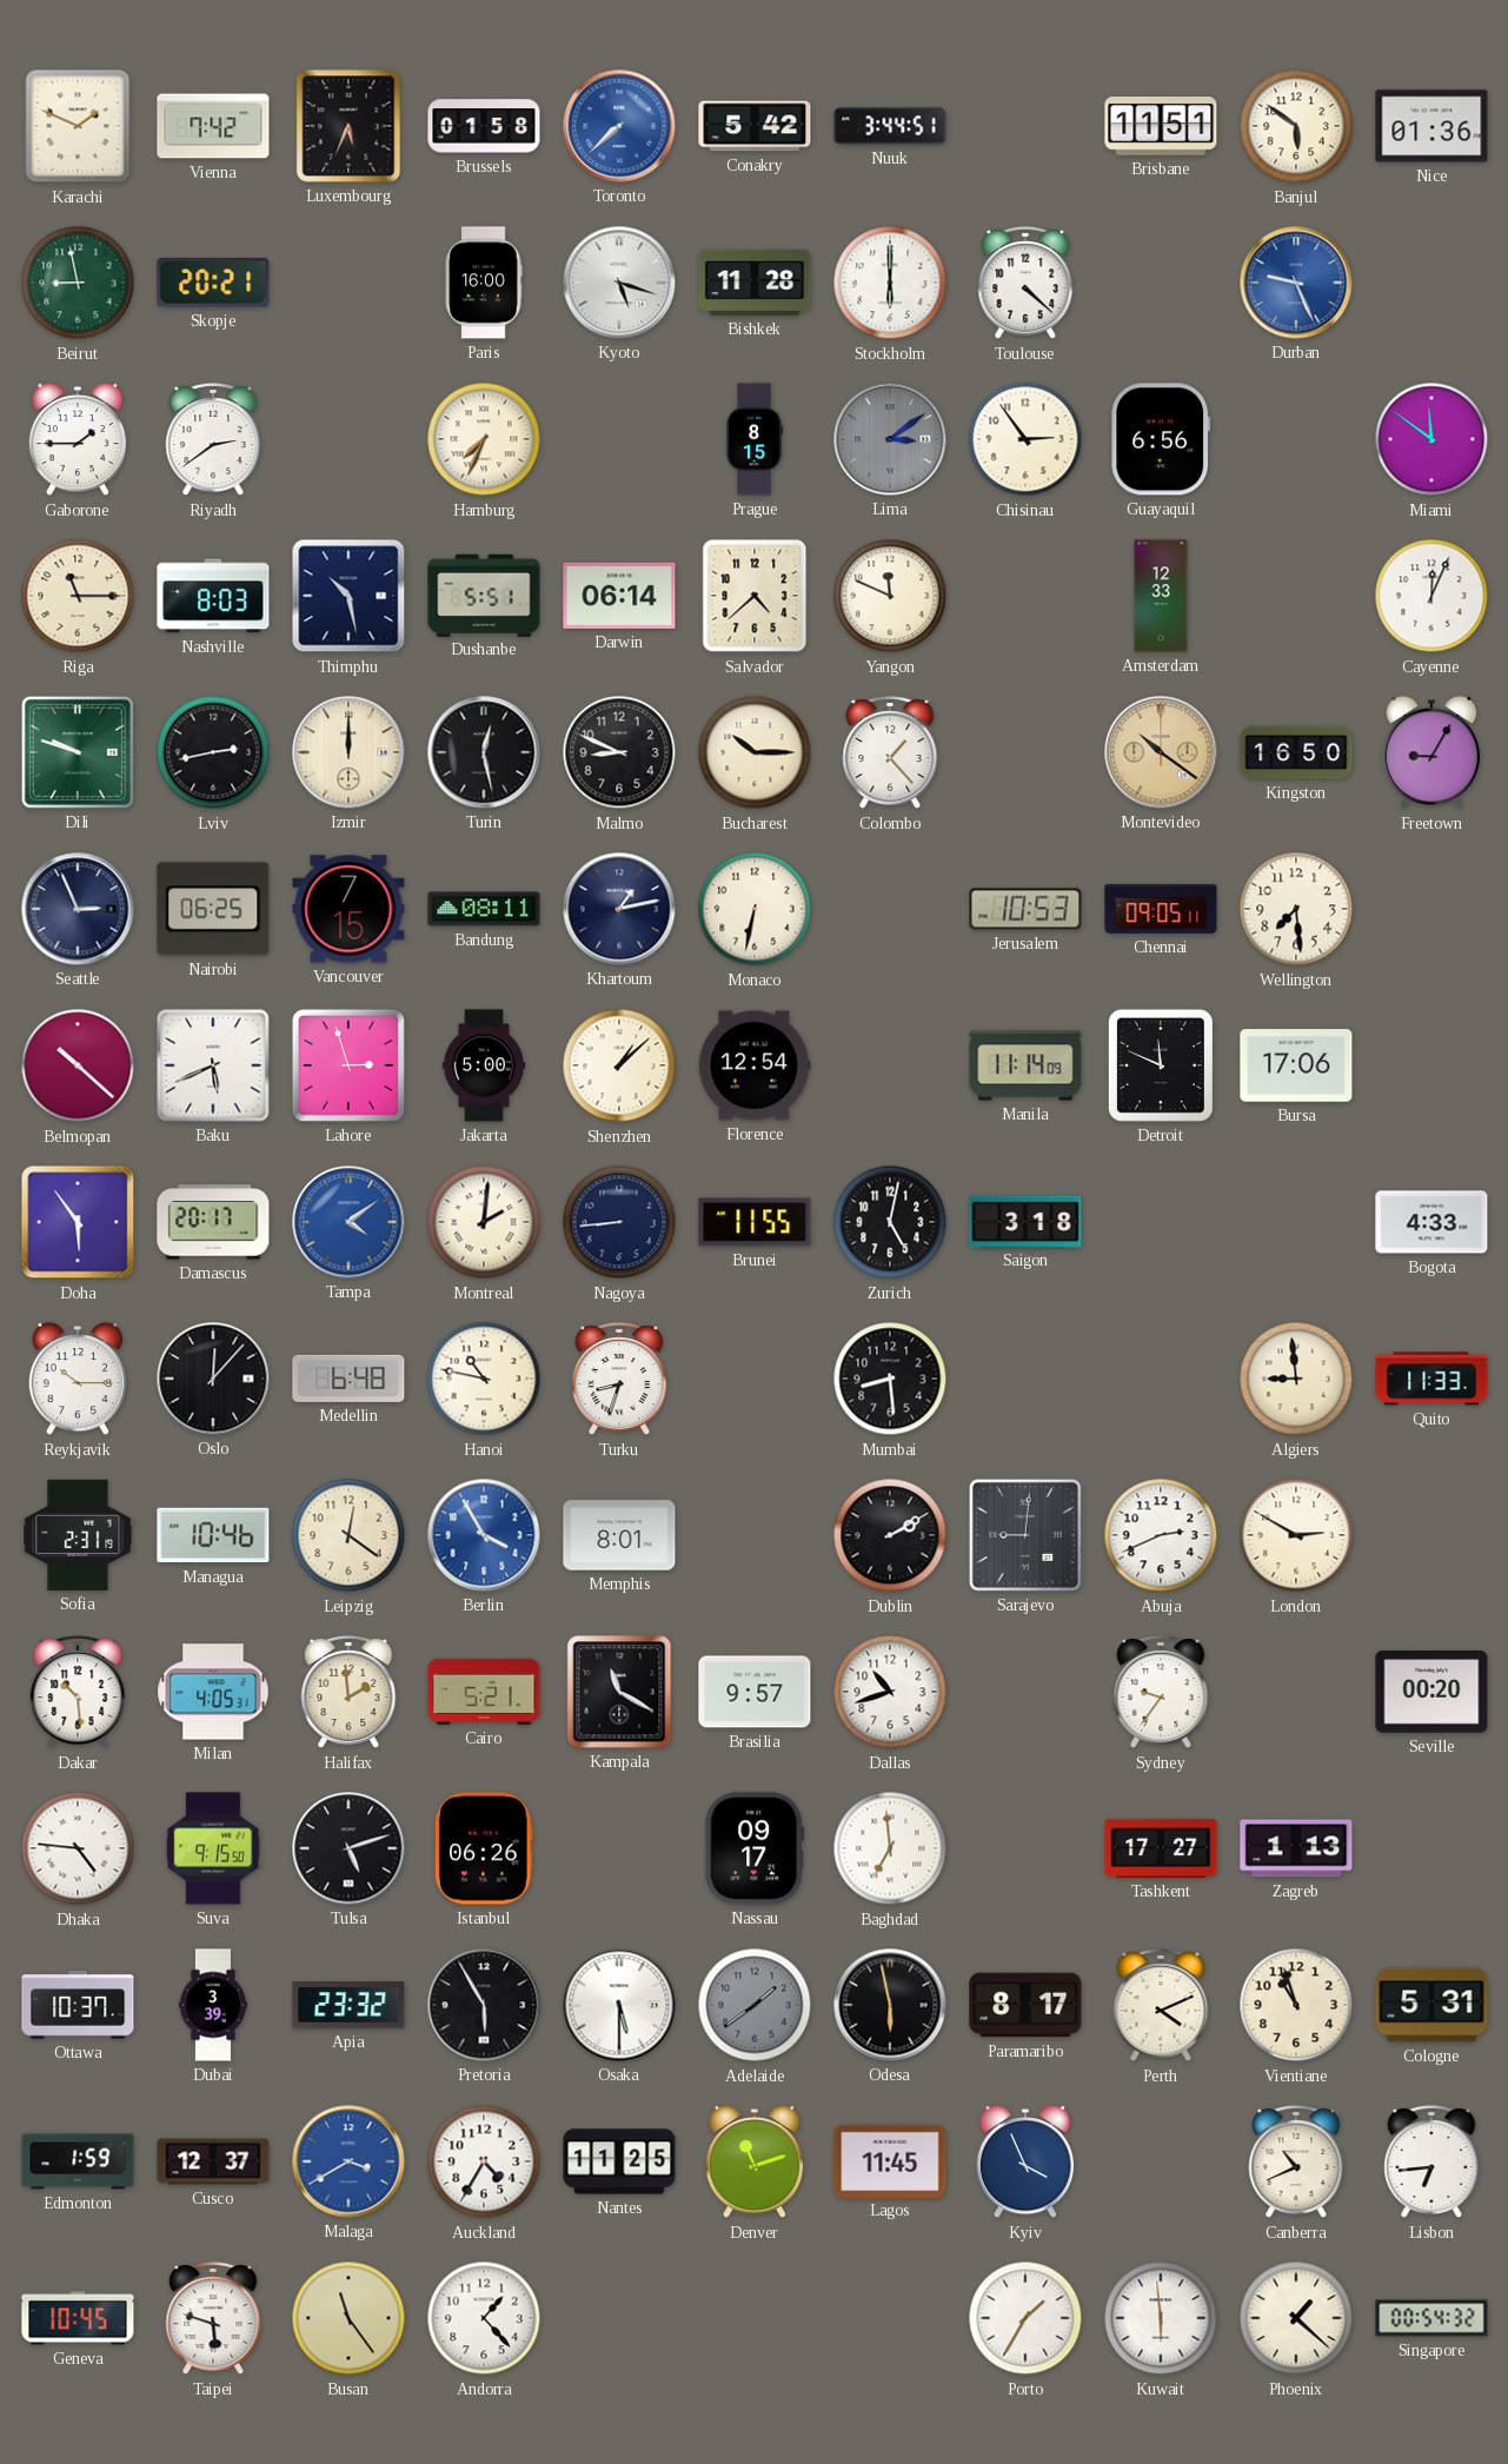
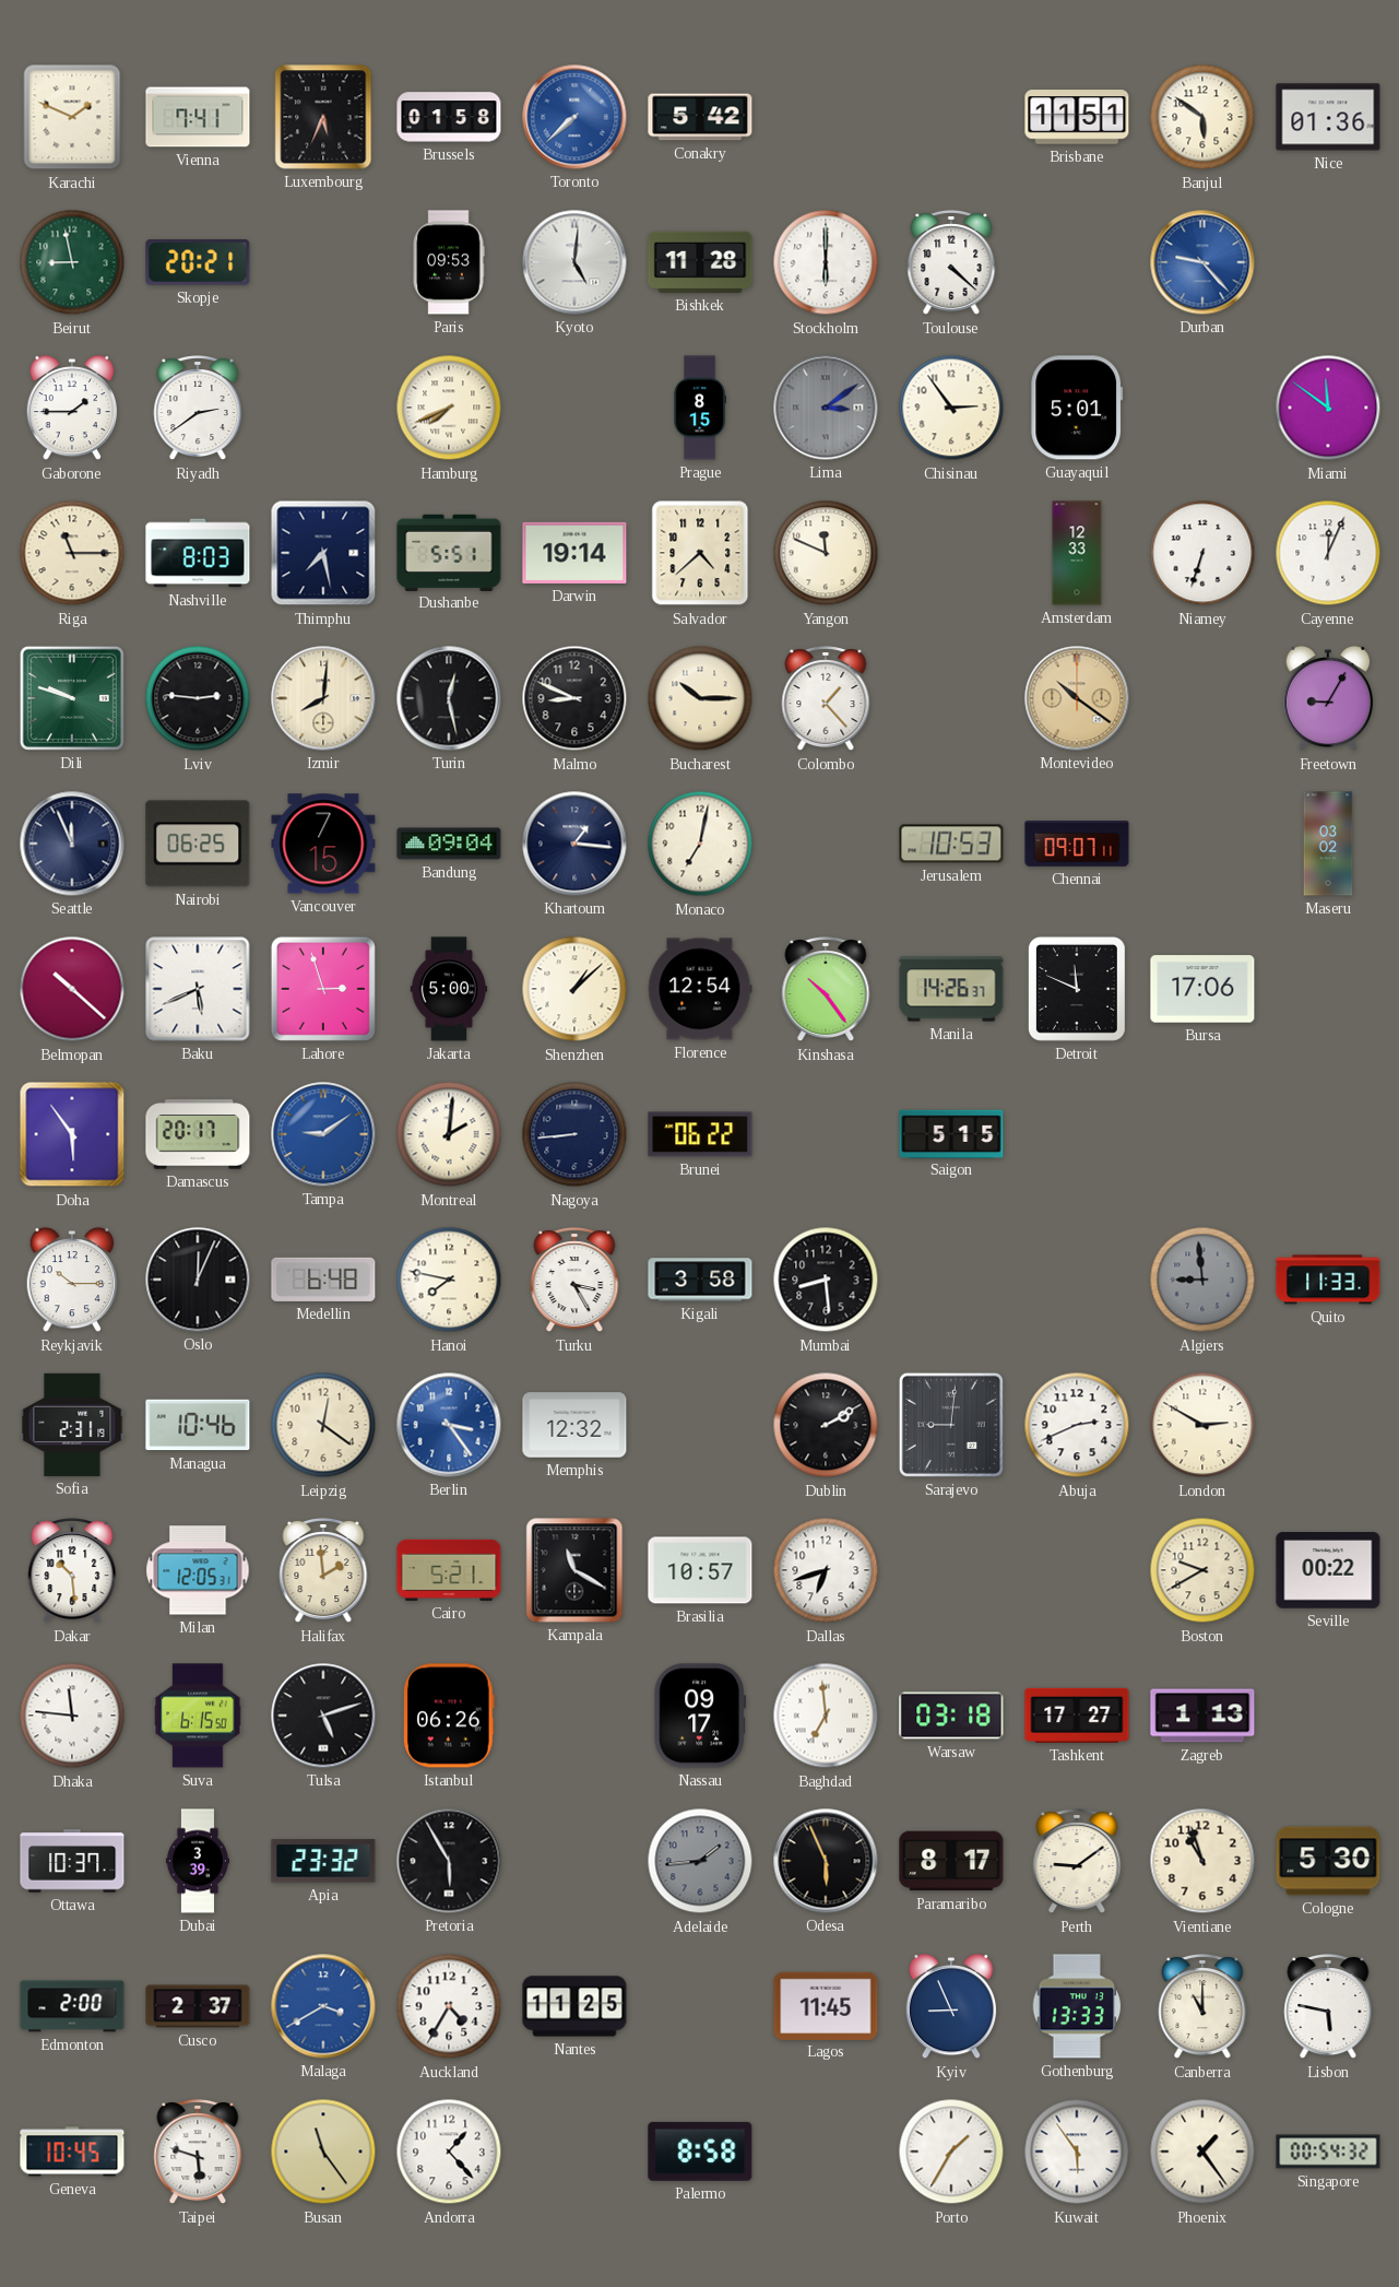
Vienna: 7:42 -> 7:41 (198, 117)
Nuuk: 3:44 -> none (890, 126)
Paris: 16:00 -> 09:53 (449, 262)
Kyoto: 5:18 -> 5:01 (574, 262)
Durban: 9:26 -> 9:23 (1202, 262)
Hamburg: 7:34 -> 7:41 (449, 408)
Guayaquil: 6:56 -> 5:01 (1077, 408)
Thimphu: 10:28 -> 7:28 (323, 553)
Darwin: 06:14 -> 19:14 (574, 553)
Niamey: none -> 6:33 (1202, 553)
Lviv: 2:43 -> 2:46 (198, 698)
Izmir: 12:00 -> 8:01 (323, 698)
Kingston: 16:50 -> none (1296, 752)
Seattle: 2:56 -> 11:56 (72, 844)
Bandung: 08:11 -> 09:04 (449, 844)
Khartoum: 1:13 -> 1:16 (574, 844)
Monaco: 6:32 -> 7:02 (700, 844)
Chennai: 09:05 -> 09:07 (1077, 845)
Wellington: 7:29 -> none (1296, 909)
Maseru: none -> 03:02 (1328, 844)
Kinshasa: none -> 10:24 (826, 990)
Manila: 11:14 -> 14:26 (951, 989)
Tampa: 4:09 -> 9:09 (323, 1134)
Brunei: 11:55 -> 06:22 (700, 1134)
Zurich: 5:02 -> none (890, 1222)
Saigon: 3:18 -> 5:15 (951, 1133)
Bogota: 4:33 -> none (1431, 1222)
Oslo: 12:07 -> 12:04 (198, 1280)
Hanoi: 10:47 -> 7:47 (449, 1280)
Turku: 8:33 -> 3:25 (574, 1281)
Kigali: none -> 3:58 (700, 1280)
Algiers dial: cream -> grey (1202, 1280)
Berlin: 3:55 -> 3:24 (449, 1425)
Memphis: 8:01 -> 12:32 (574, 1425)
Milan: 4:05 -> 12:05 (198, 1570)
Brasilia: 9:57 -> 10:57 (700, 1570)
Dallas: 10:42 -> 6:42 (826, 1570)
Sydney: 9:36 -> none (1161, 1693)
Boston: none -> 9:40 (1202, 1570)
Seville: 00:20 -> 00:22 (1328, 1570)
Dhaka: 4:46 -> 11:46 (72, 1716)
Suva: 9:15 -> 6:15 (198, 1716)
Warsaw: none -> 03:18 (951, 1716)
Osaka: 5:30 -> none (619, 2005)
Adelaide: 1:39 -> 1:44 (700, 1861)
Odesa: 5:58 -> 5:56 (826, 1861)
Perth: 4:11 -> 9:09 (1077, 1862)
Cologne: 5:31 -> 5:30 (1328, 1861)
Edmonton: 1:59 -> 2:00 (72, 2006)
Cusco: 12:37 -> 2:37 (198, 2006)
Denver: 11:12 -> none (755, 2161)
Kyiv: 3:56 -> 8:56 (951, 2006)
Gothenburg: none -> 13:33 (1077, 2006)
Canberra: 10:41 -> 11:00 (1202, 2007)
Lisbon: 6:44 -> 5:47 (1328, 2007)
Palermo: none -> 8:58 (700, 2152)
Kuwait: 5:59 -> 5:54 (1077, 2152)
Phoenix: 1:22 -> 1:24 (1202, 2152)
